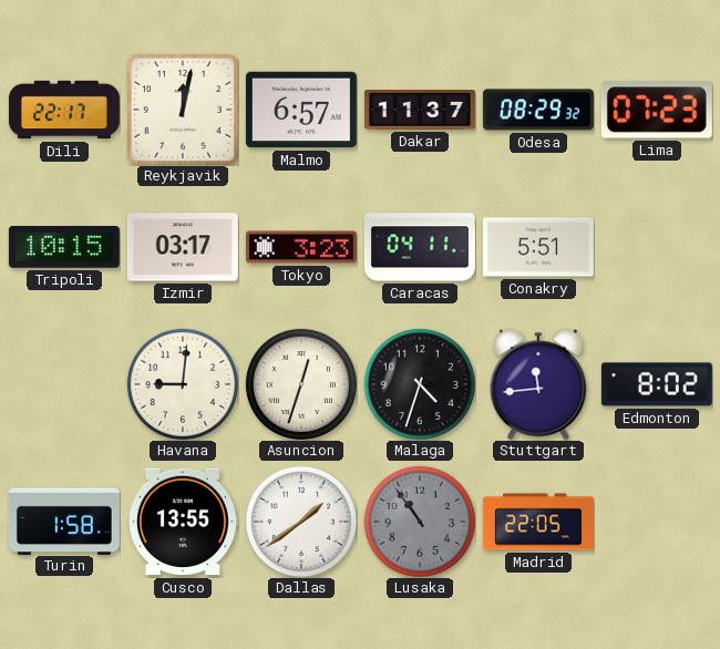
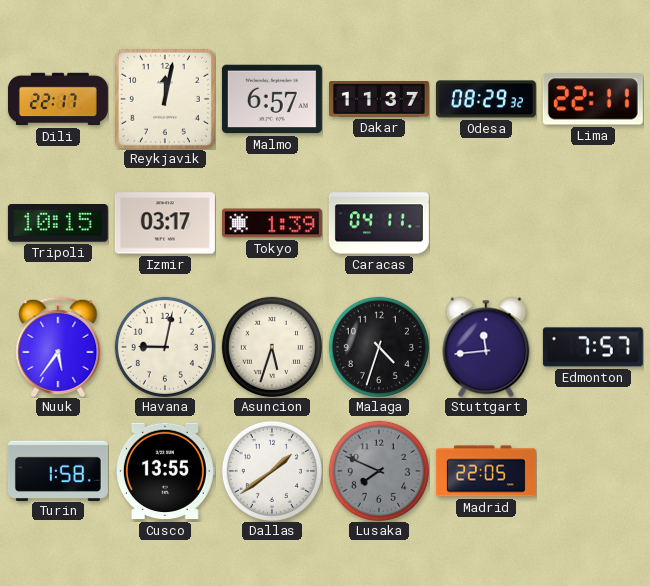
Lima: 07:23 -> 22:11 (593, 99)
Tokyo: 3:23 -> 1:39 (272, 223)
Conakry: 5:51 -> none (538, 247)
Nuuk: none -> 5:36 (58, 346)
Havana: 9:01 -> 9:02 (165, 347)
Asuncion: 12:33 -> 5:33 (272, 347)
Edmonton: 8:02 -> 7:57 (593, 347)
Lusaka: 10:54 -> 7:49 (379, 471)
